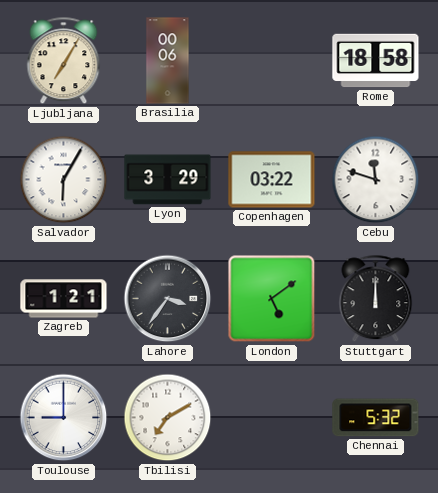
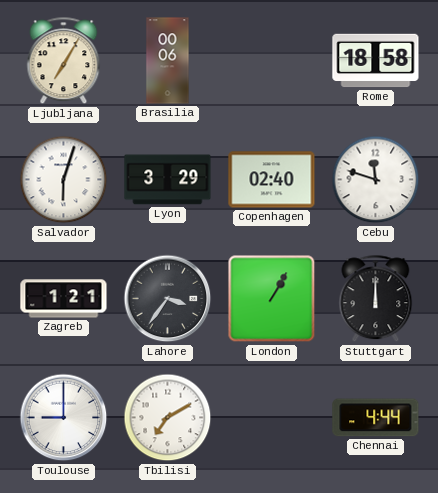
Salvador: 6:05 -> 6:03 (64, 180)
Copenhagen: 03:22 -> 02:40 (272, 180)
London: 5:09 -> 1:05 (272, 299)
Chennai: 5:32 -> 4:44 (376, 418)
